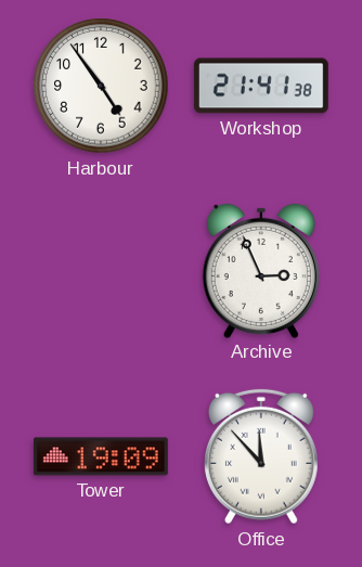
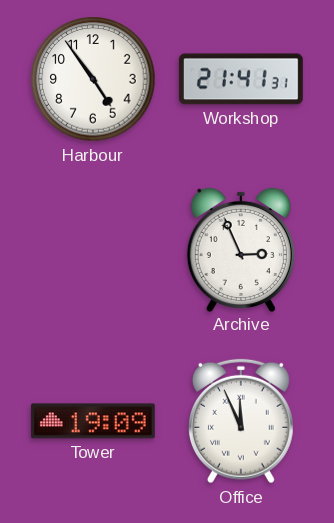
Workshop: 21:41:38 -> 21:41:31 (241, 79)
Office: 11:53 -> 11:56 (241, 421)
